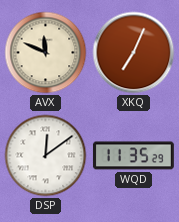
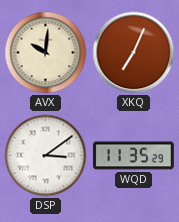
AVX: 11:49 -> 10:01 (46, 53)
DSP: 12:09 -> 3:09 (46, 156)
